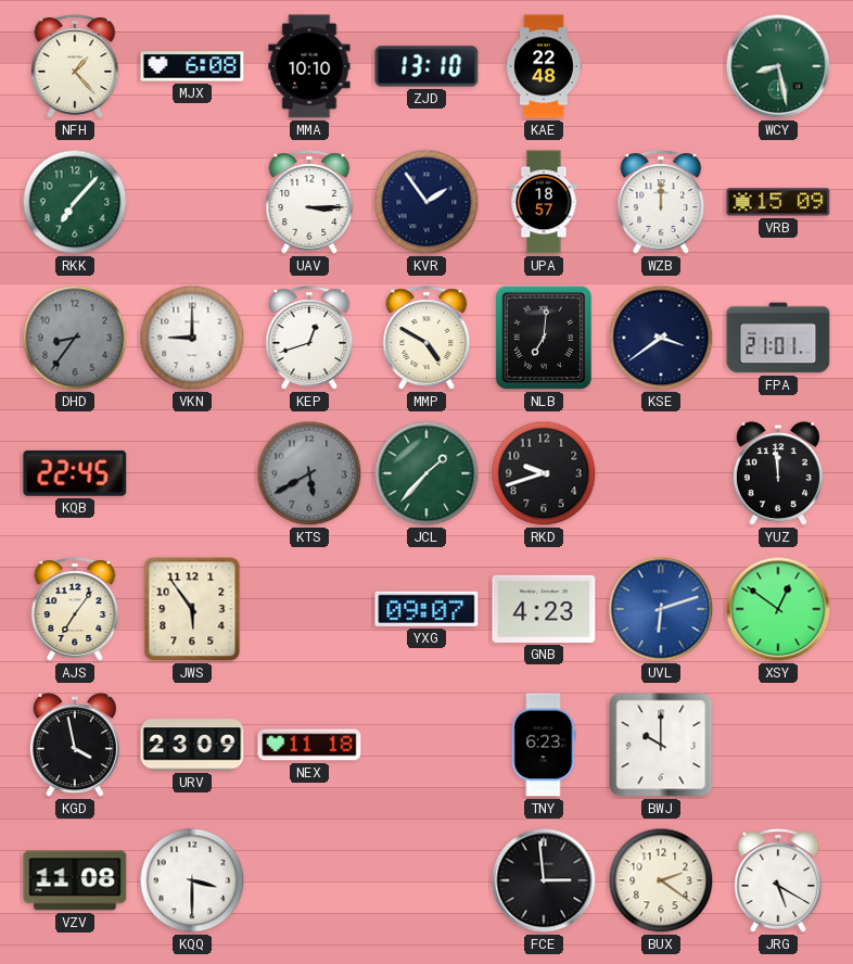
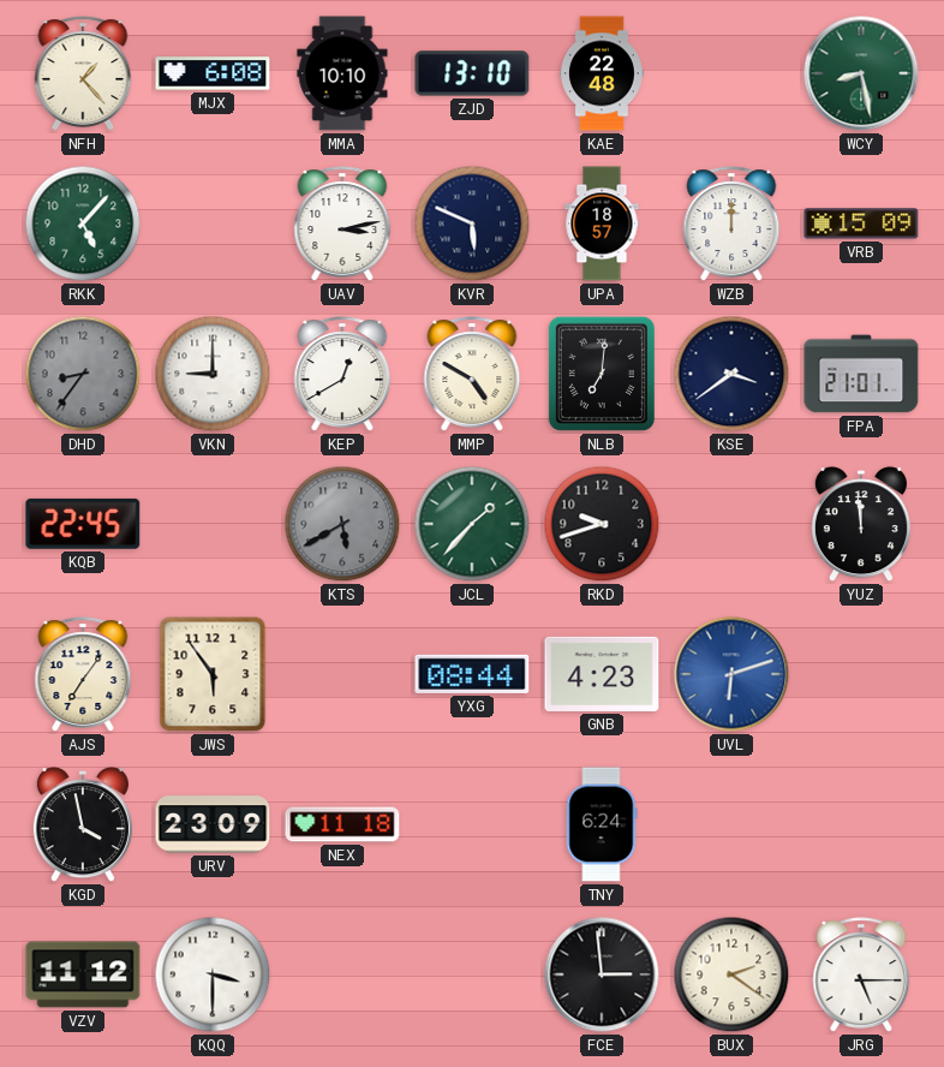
RKK: 7:07 -> 5:07 (83, 223)
UAV: 3:15 -> 3:13 (342, 223)
KVR: 1:54 -> 5:49 (472, 223)
KEP: 12:42 -> 12:40 (342, 374)
YXG: 09:07 -> 08:44 (472, 674)
XSY: 12:51 -> none (778, 609)
TNY: 6:23 -> 6:24 (602, 824)
BWJ: 10:00 -> none (661, 745)
VZV: 11:08 -> 11:12 (83, 974)
JRG: 5:20 -> 5:15 (861, 974)
